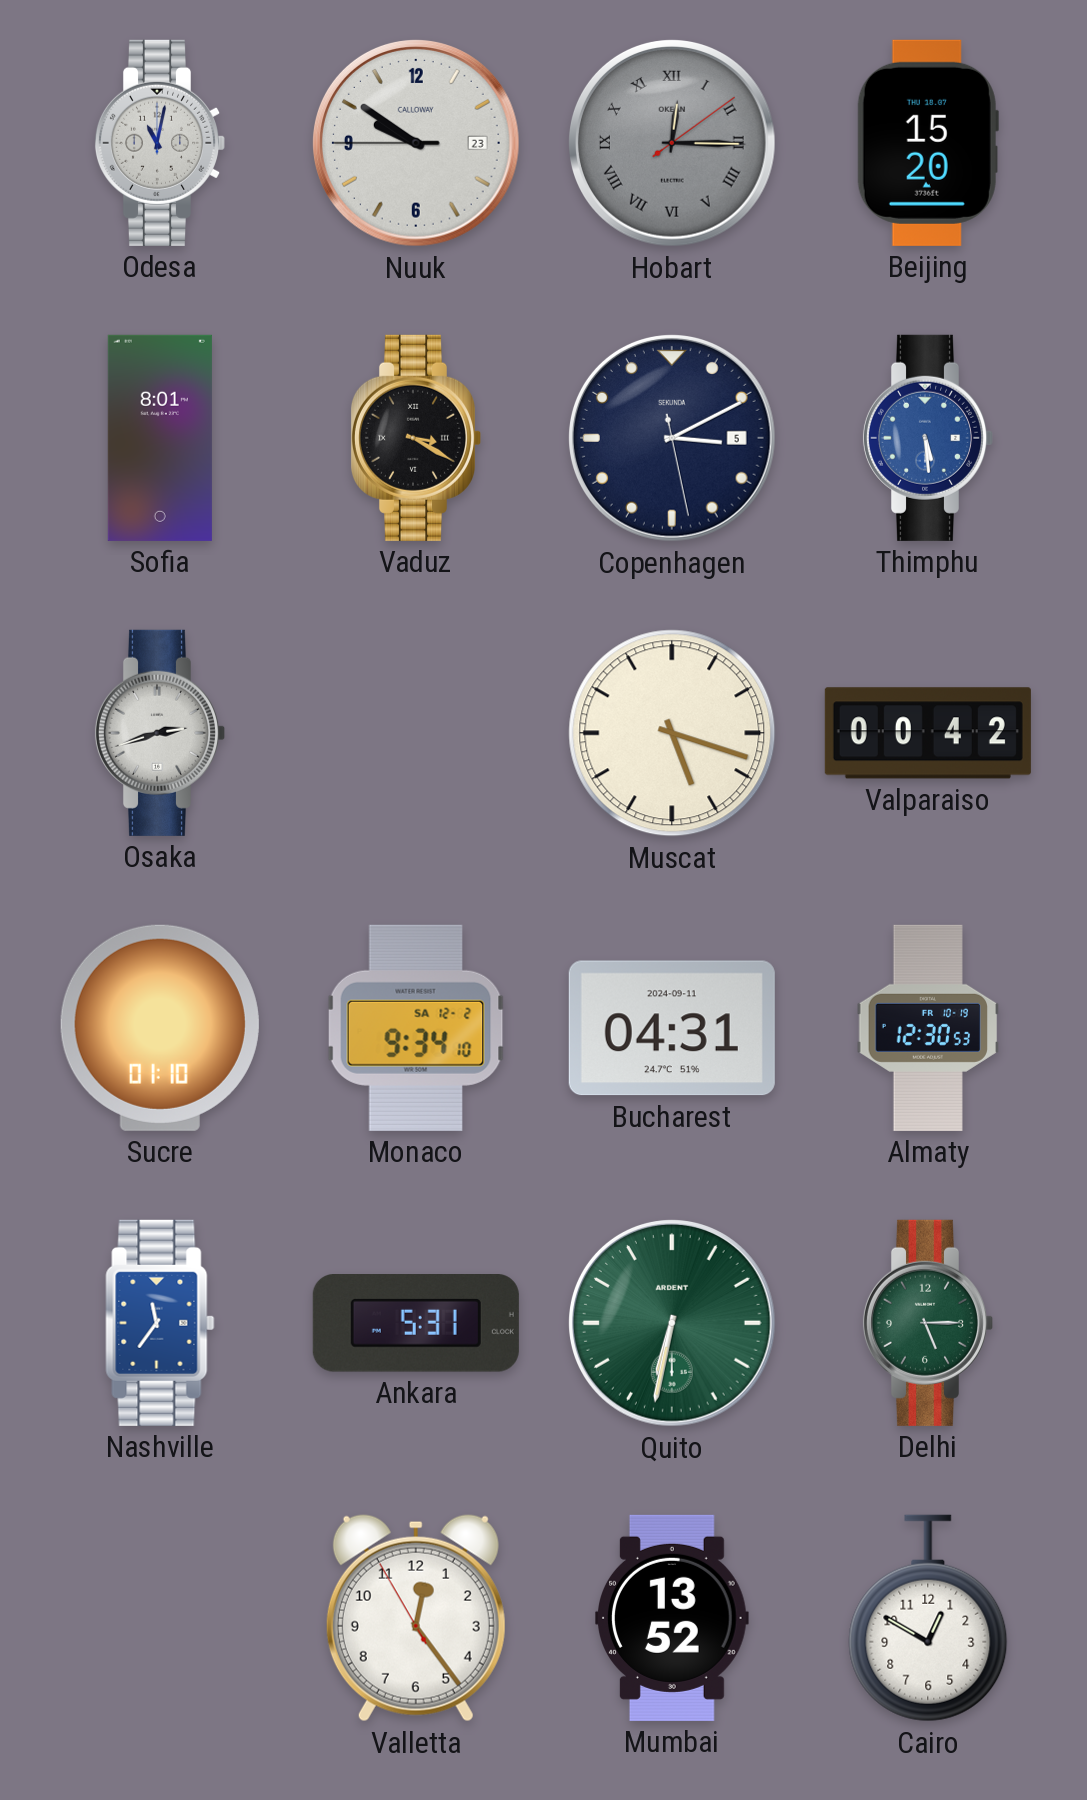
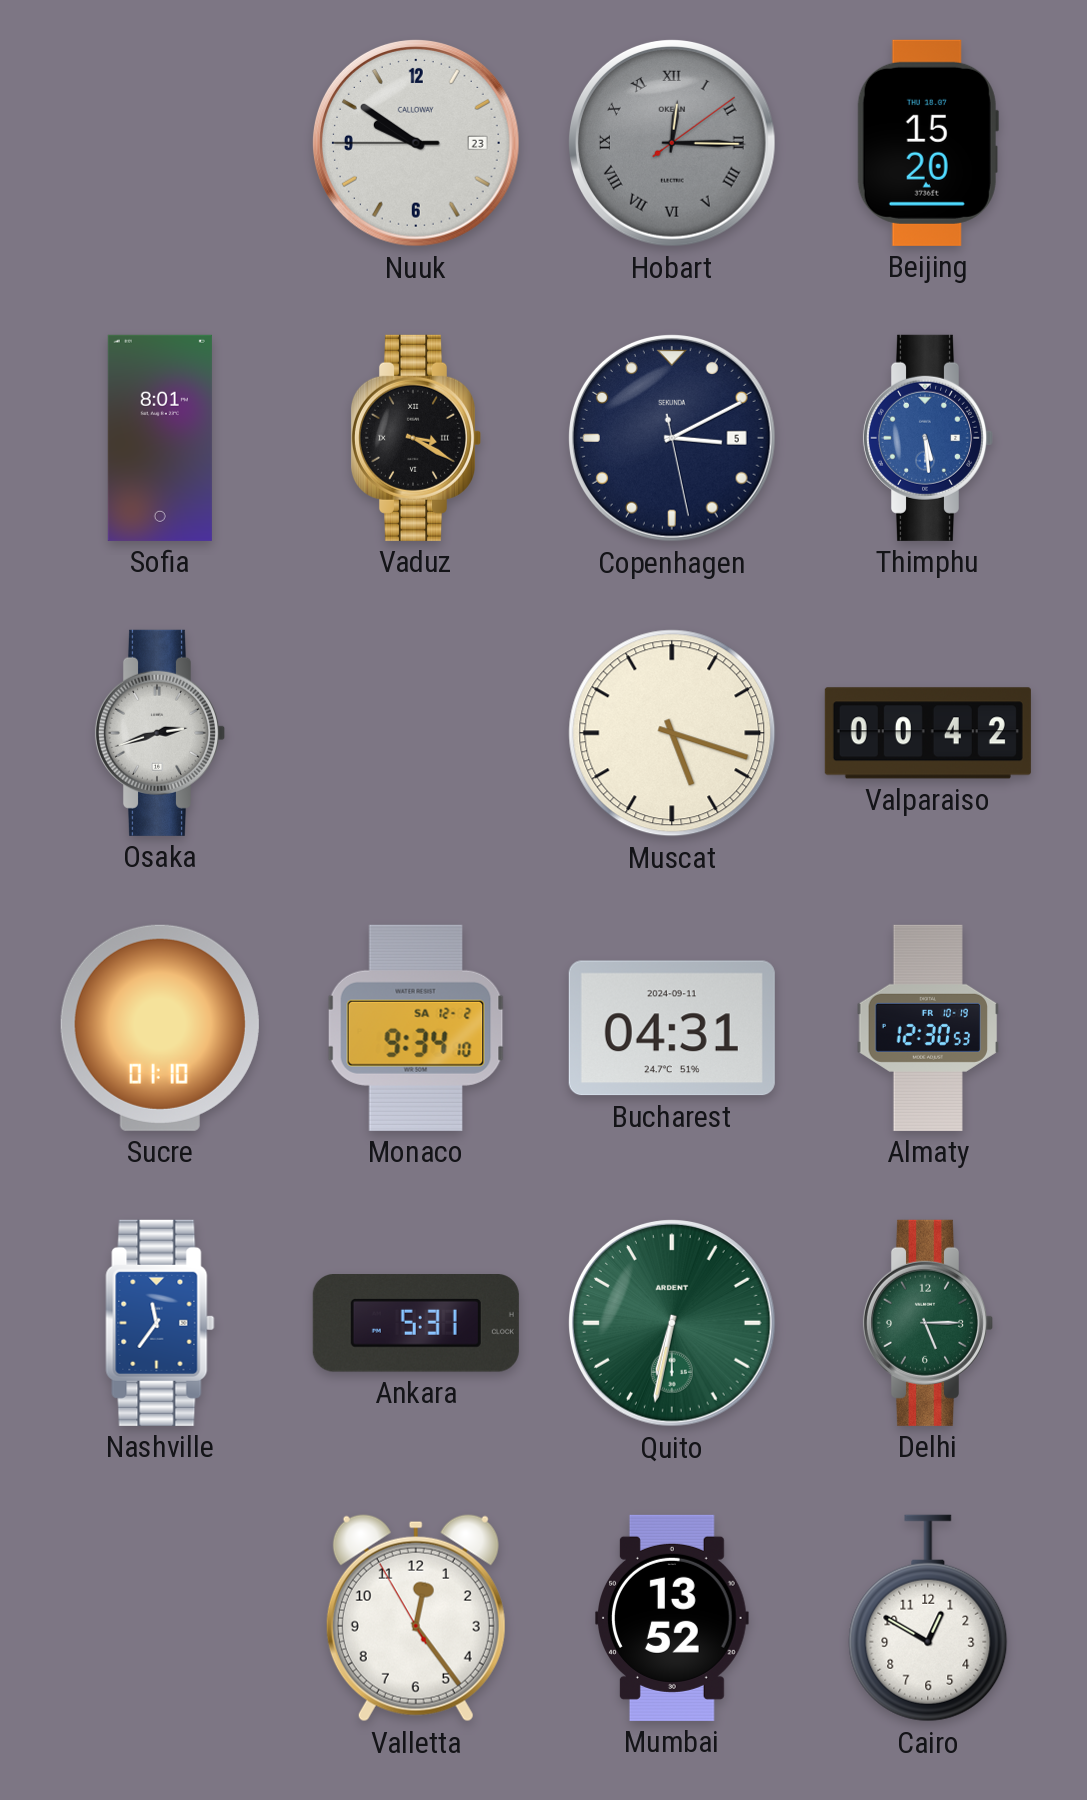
Odesa: 11:02 -> none (159, 143)
